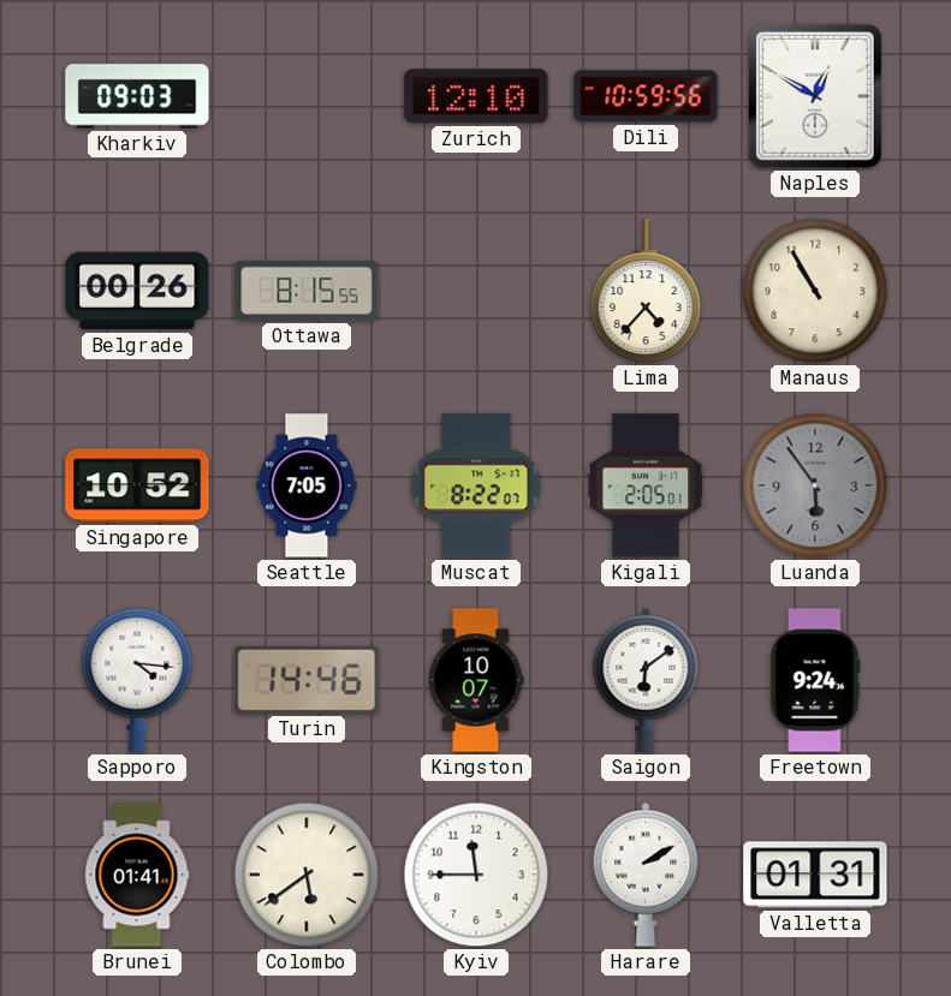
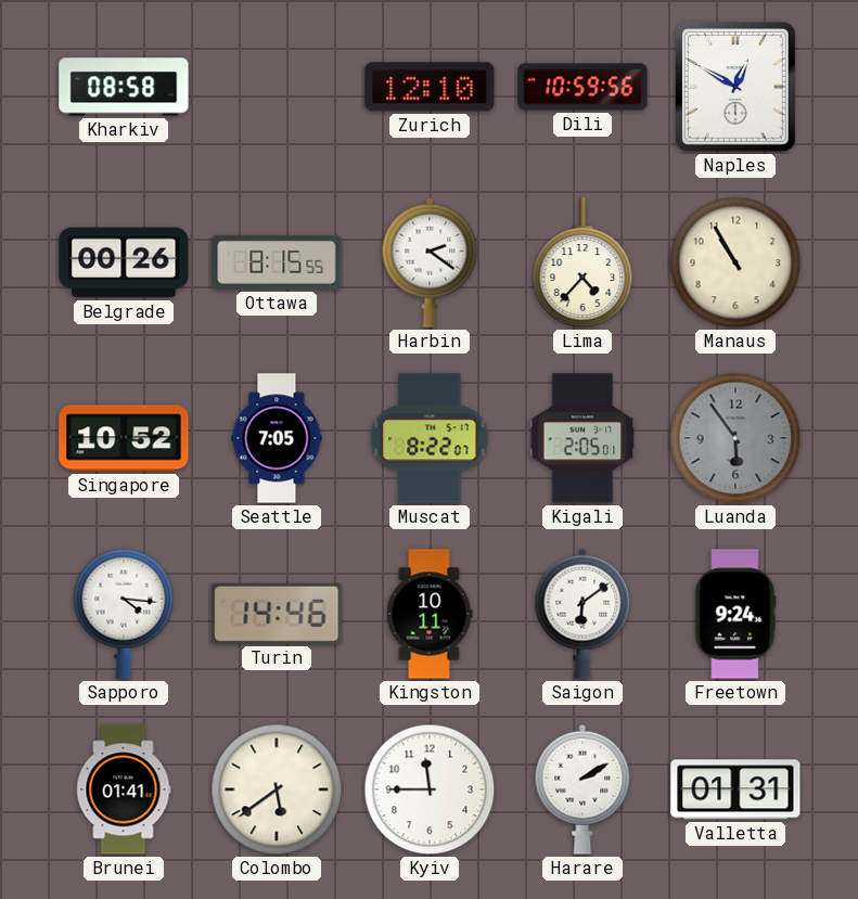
Kharkiv: 09:03 -> 08:58 (124, 87)
Harbin: none -> 2:21 (430, 262)
Kingston: 10:07 -> 10:11 (430, 614)
